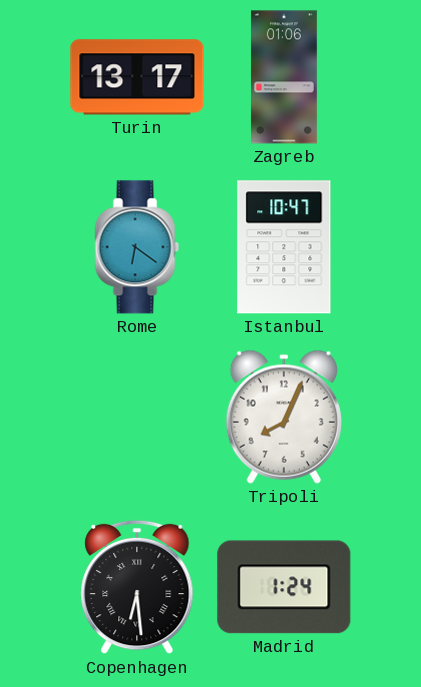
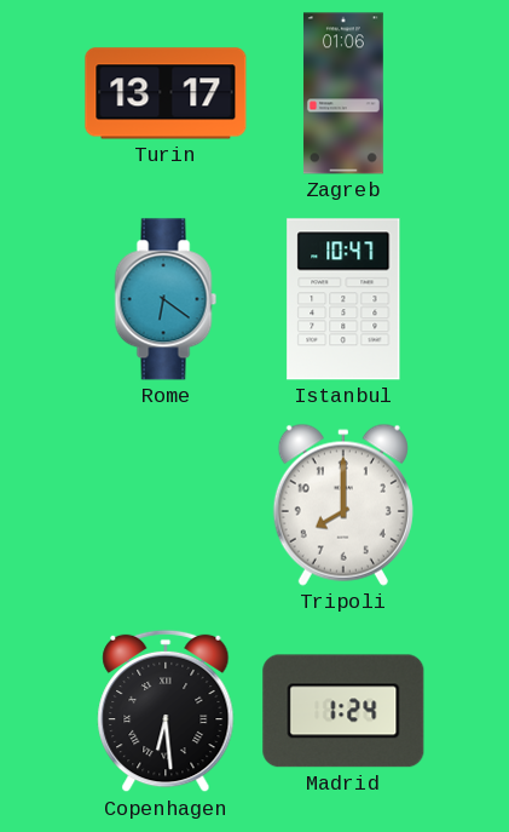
Tripoli: 8:04 -> 8:00 (343, 505)
